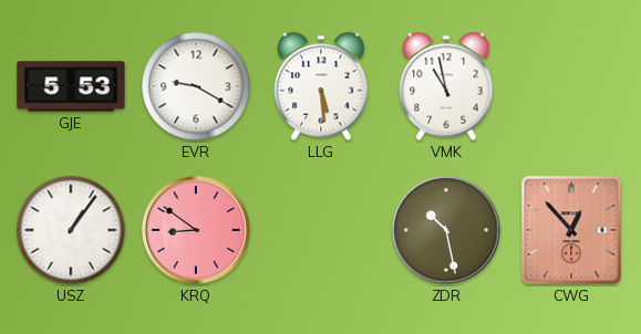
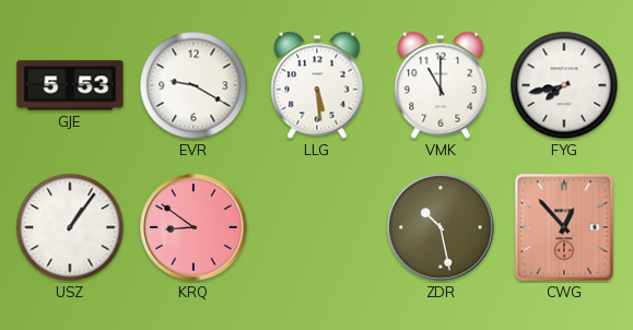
VMK: 10:58 -> 11:00 (441, 85)
FYG: none -> 7:43 (564, 85)
